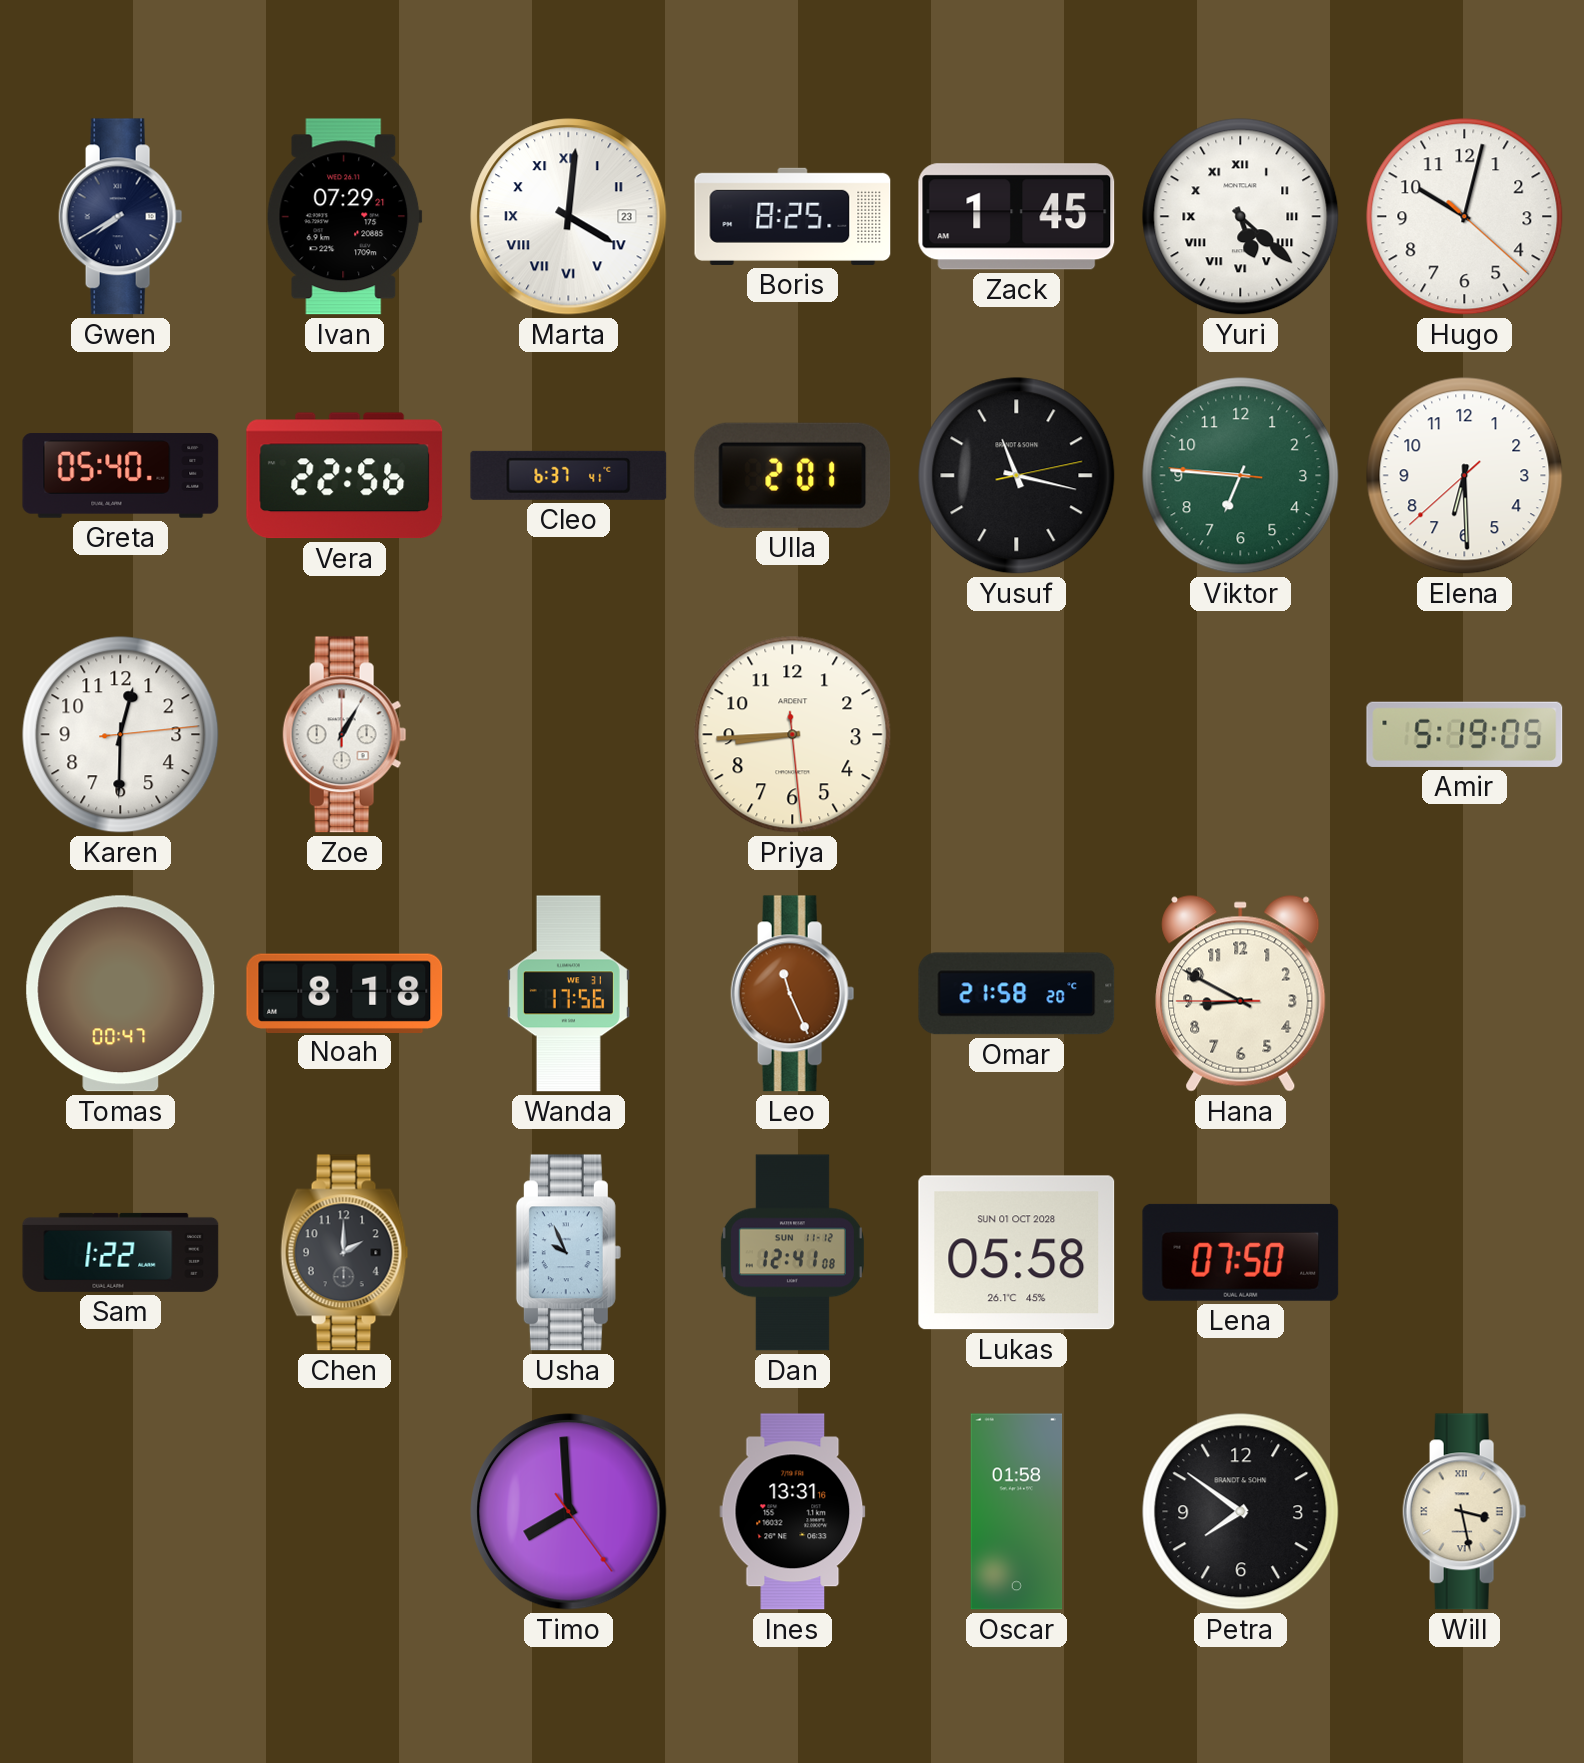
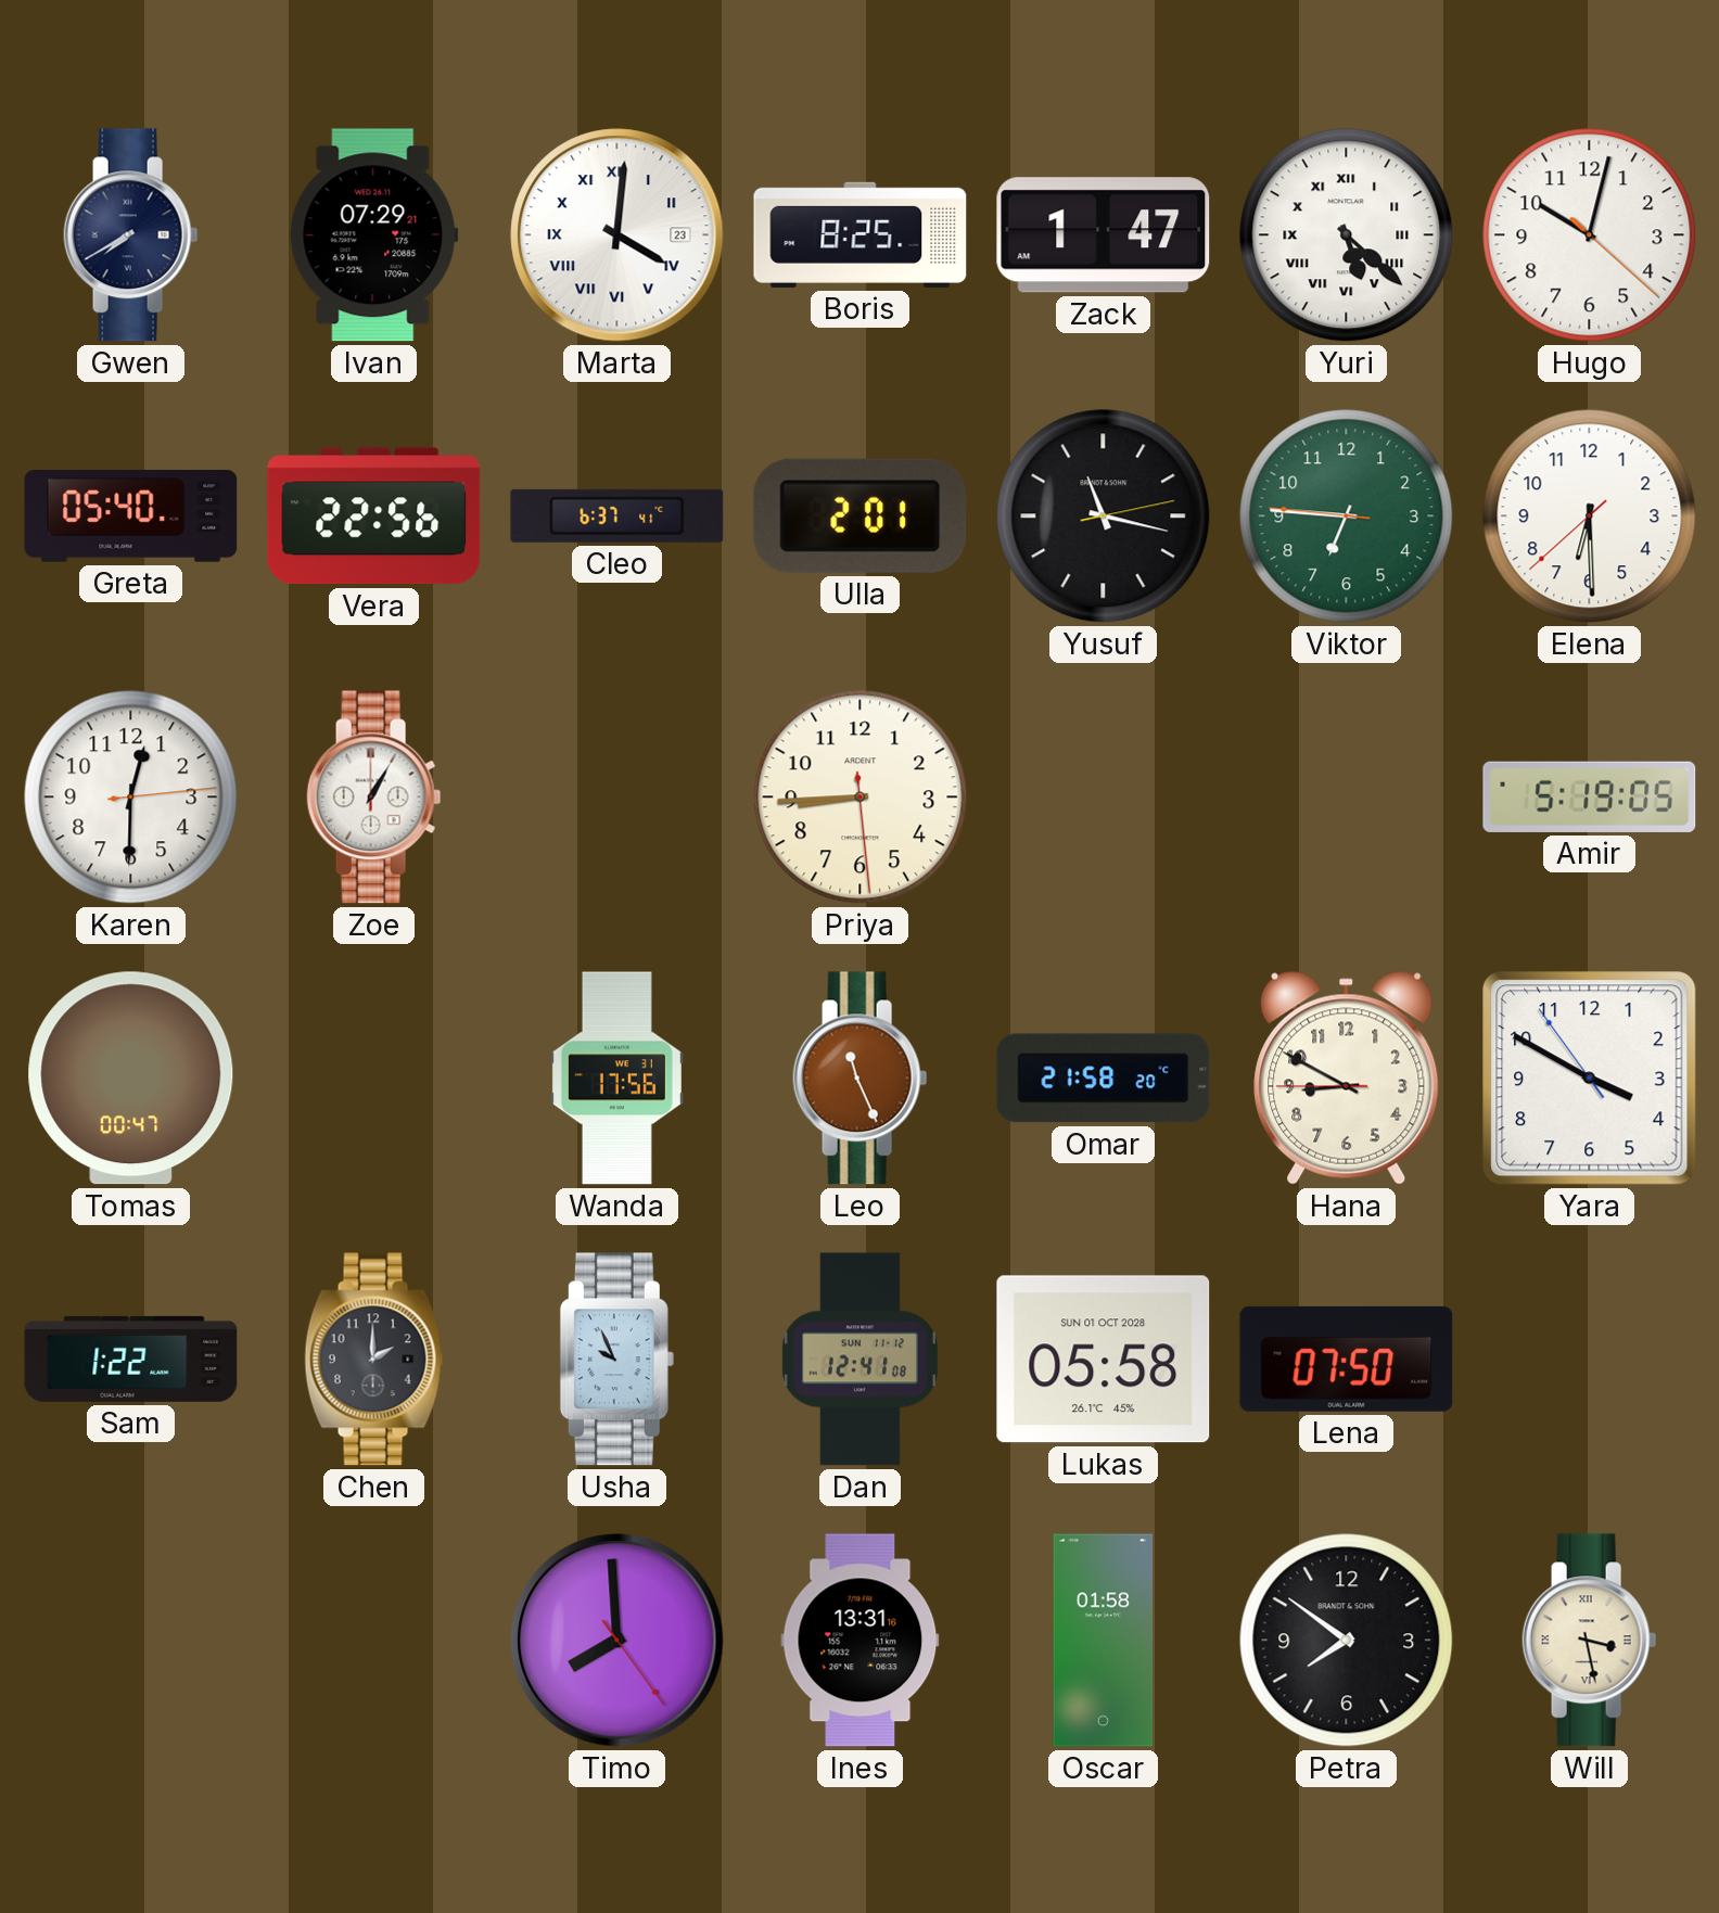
Zack: 1:45 -> 1:47 (1104, 235)
Noah: 8:18 -> none (345, 993)
Yara: none -> 3:49 (1590, 1079)
